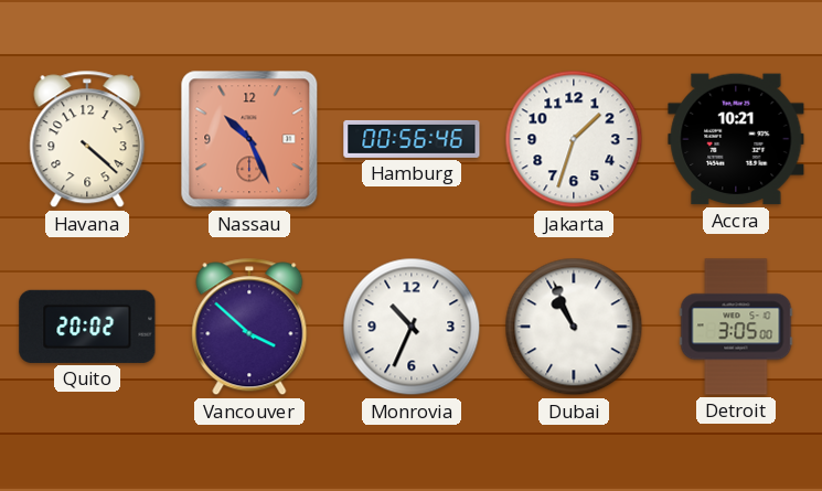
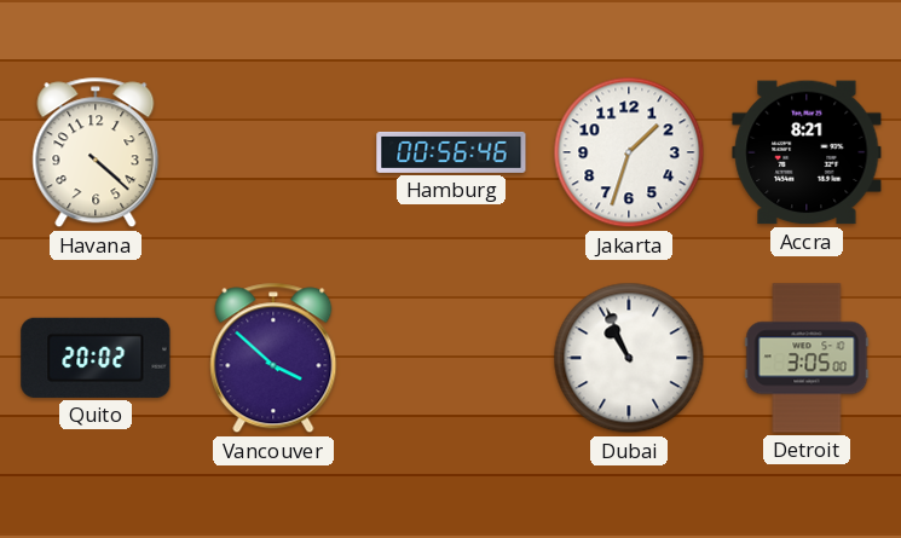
Nassau: 10:26 -> none (249, 139)
Accra: 10:21 -> 8:21 (807, 152)
Monrovia: 10:34 -> none (412, 327)
